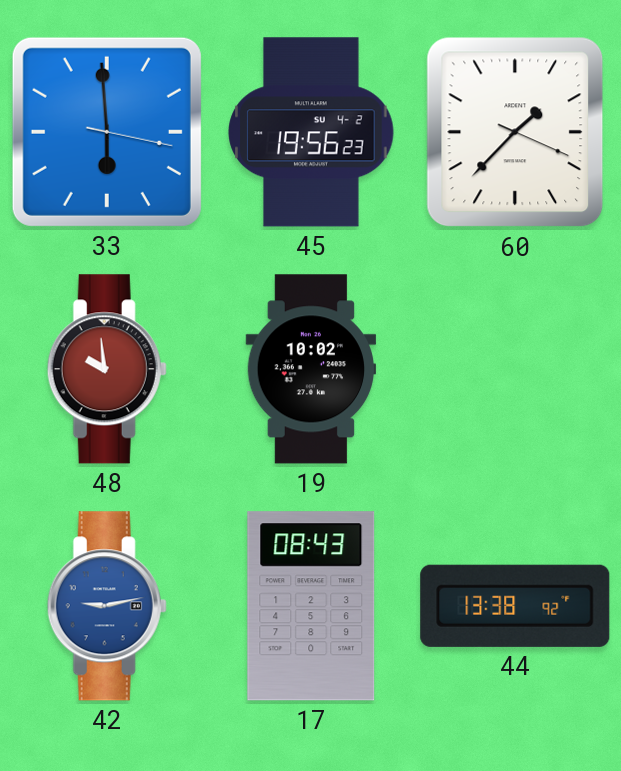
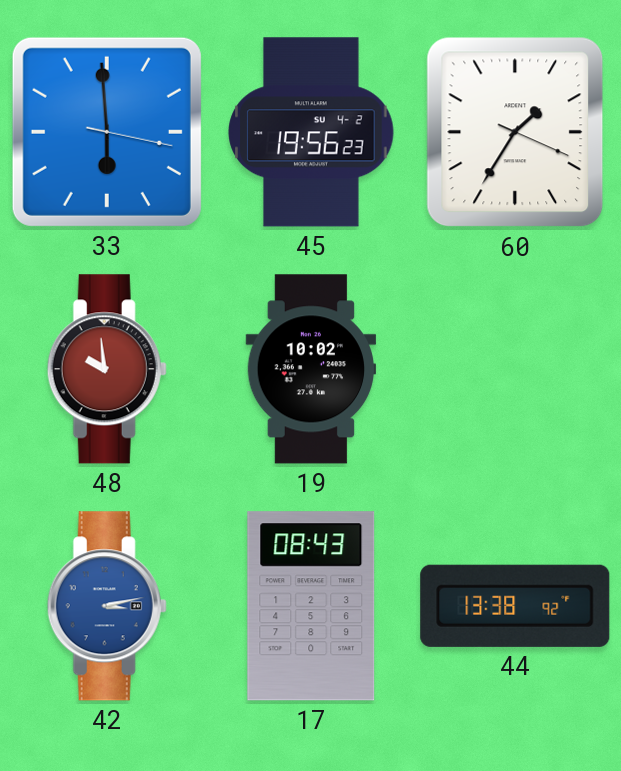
60: 1:37 -> 1:35 (515, 132)
42: 9:13 -> 3:13 (107, 606)
